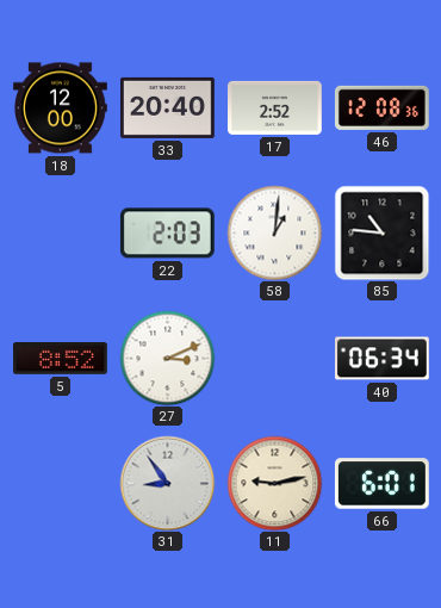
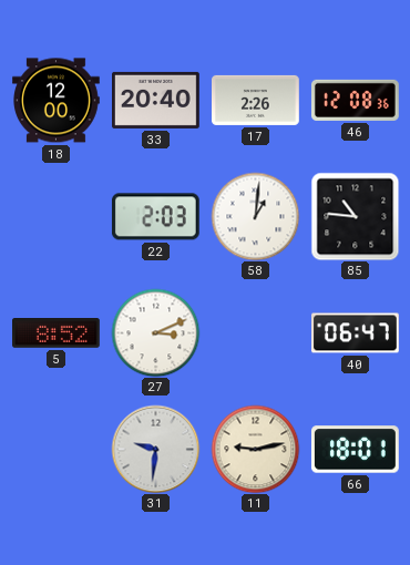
17: 2:52 -> 2:26 (256, 100)
40: 06:34 -> 06:47 (356, 333)
31: 8:54 -> 9:31 (155, 449)
66: 6:01 -> 18:01 (355, 450)
